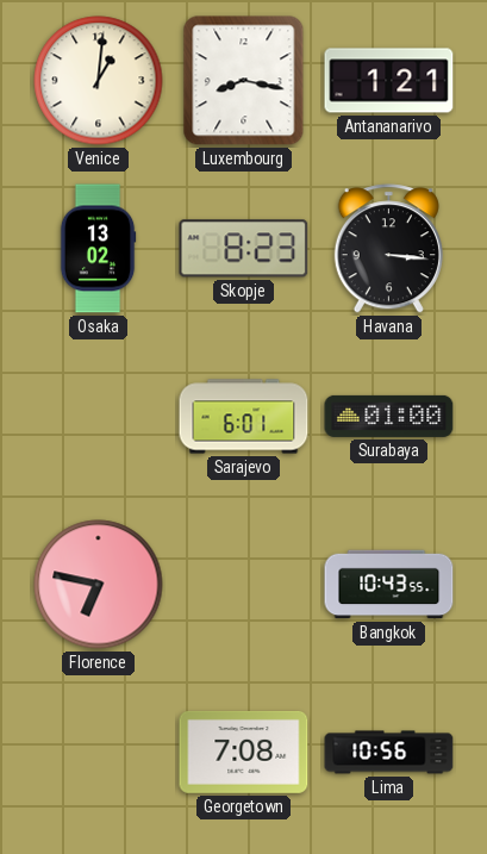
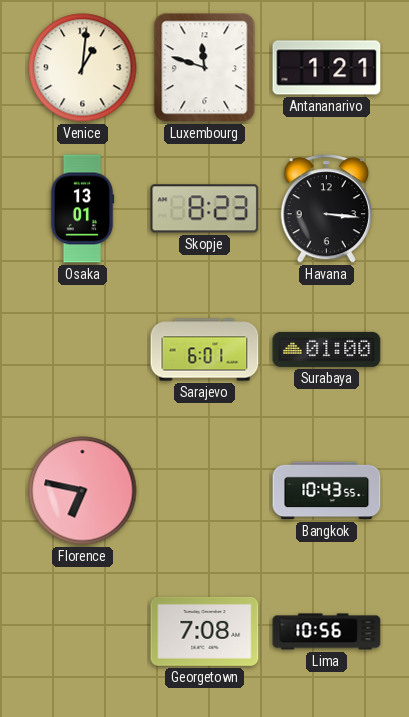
Luxembourg: 8:17 -> 11:48 (205, 68)
Osaka: 13:02 -> 13:01 (82, 209)
